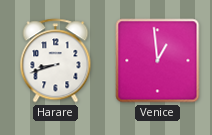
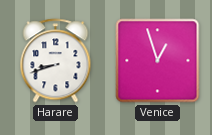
Venice: 12:59 -> 12:57 (158, 61)
